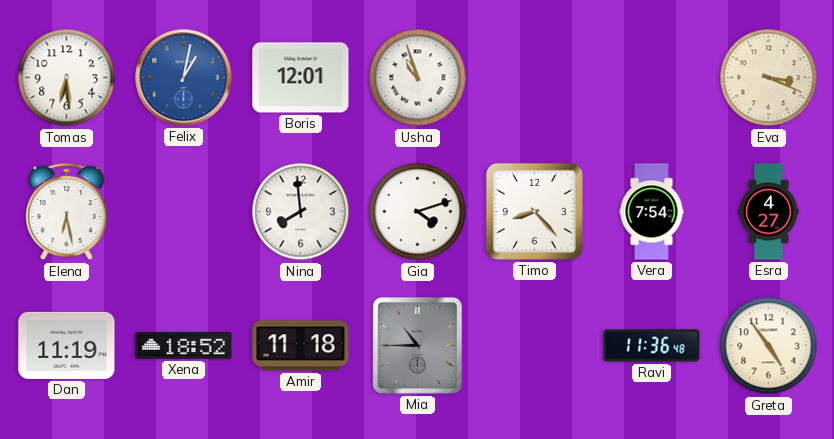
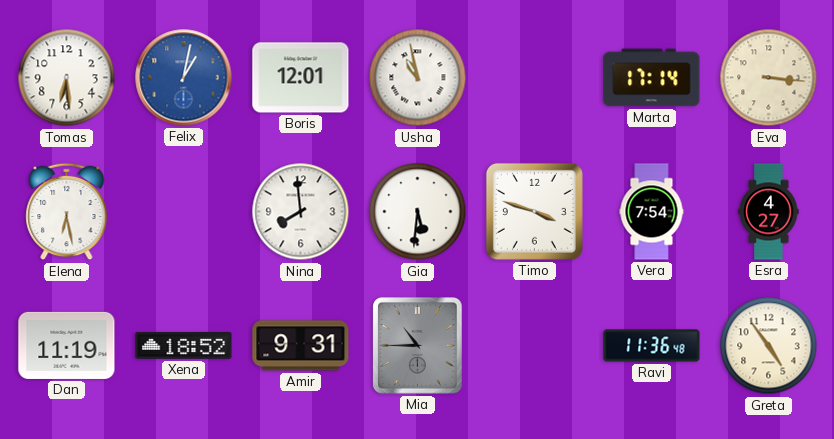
Usha: 10:57 -> 10:58 (418, 78)
Marta: none -> 17:14 (652, 78)
Eva: 3:19 -> 3:16 (769, 78)
Gia: 4:12 -> 5:31 (418, 212)
Timo: 8:23 -> 3:48 (534, 211)
Amir: 11:18 -> 9:31 (301, 346)
